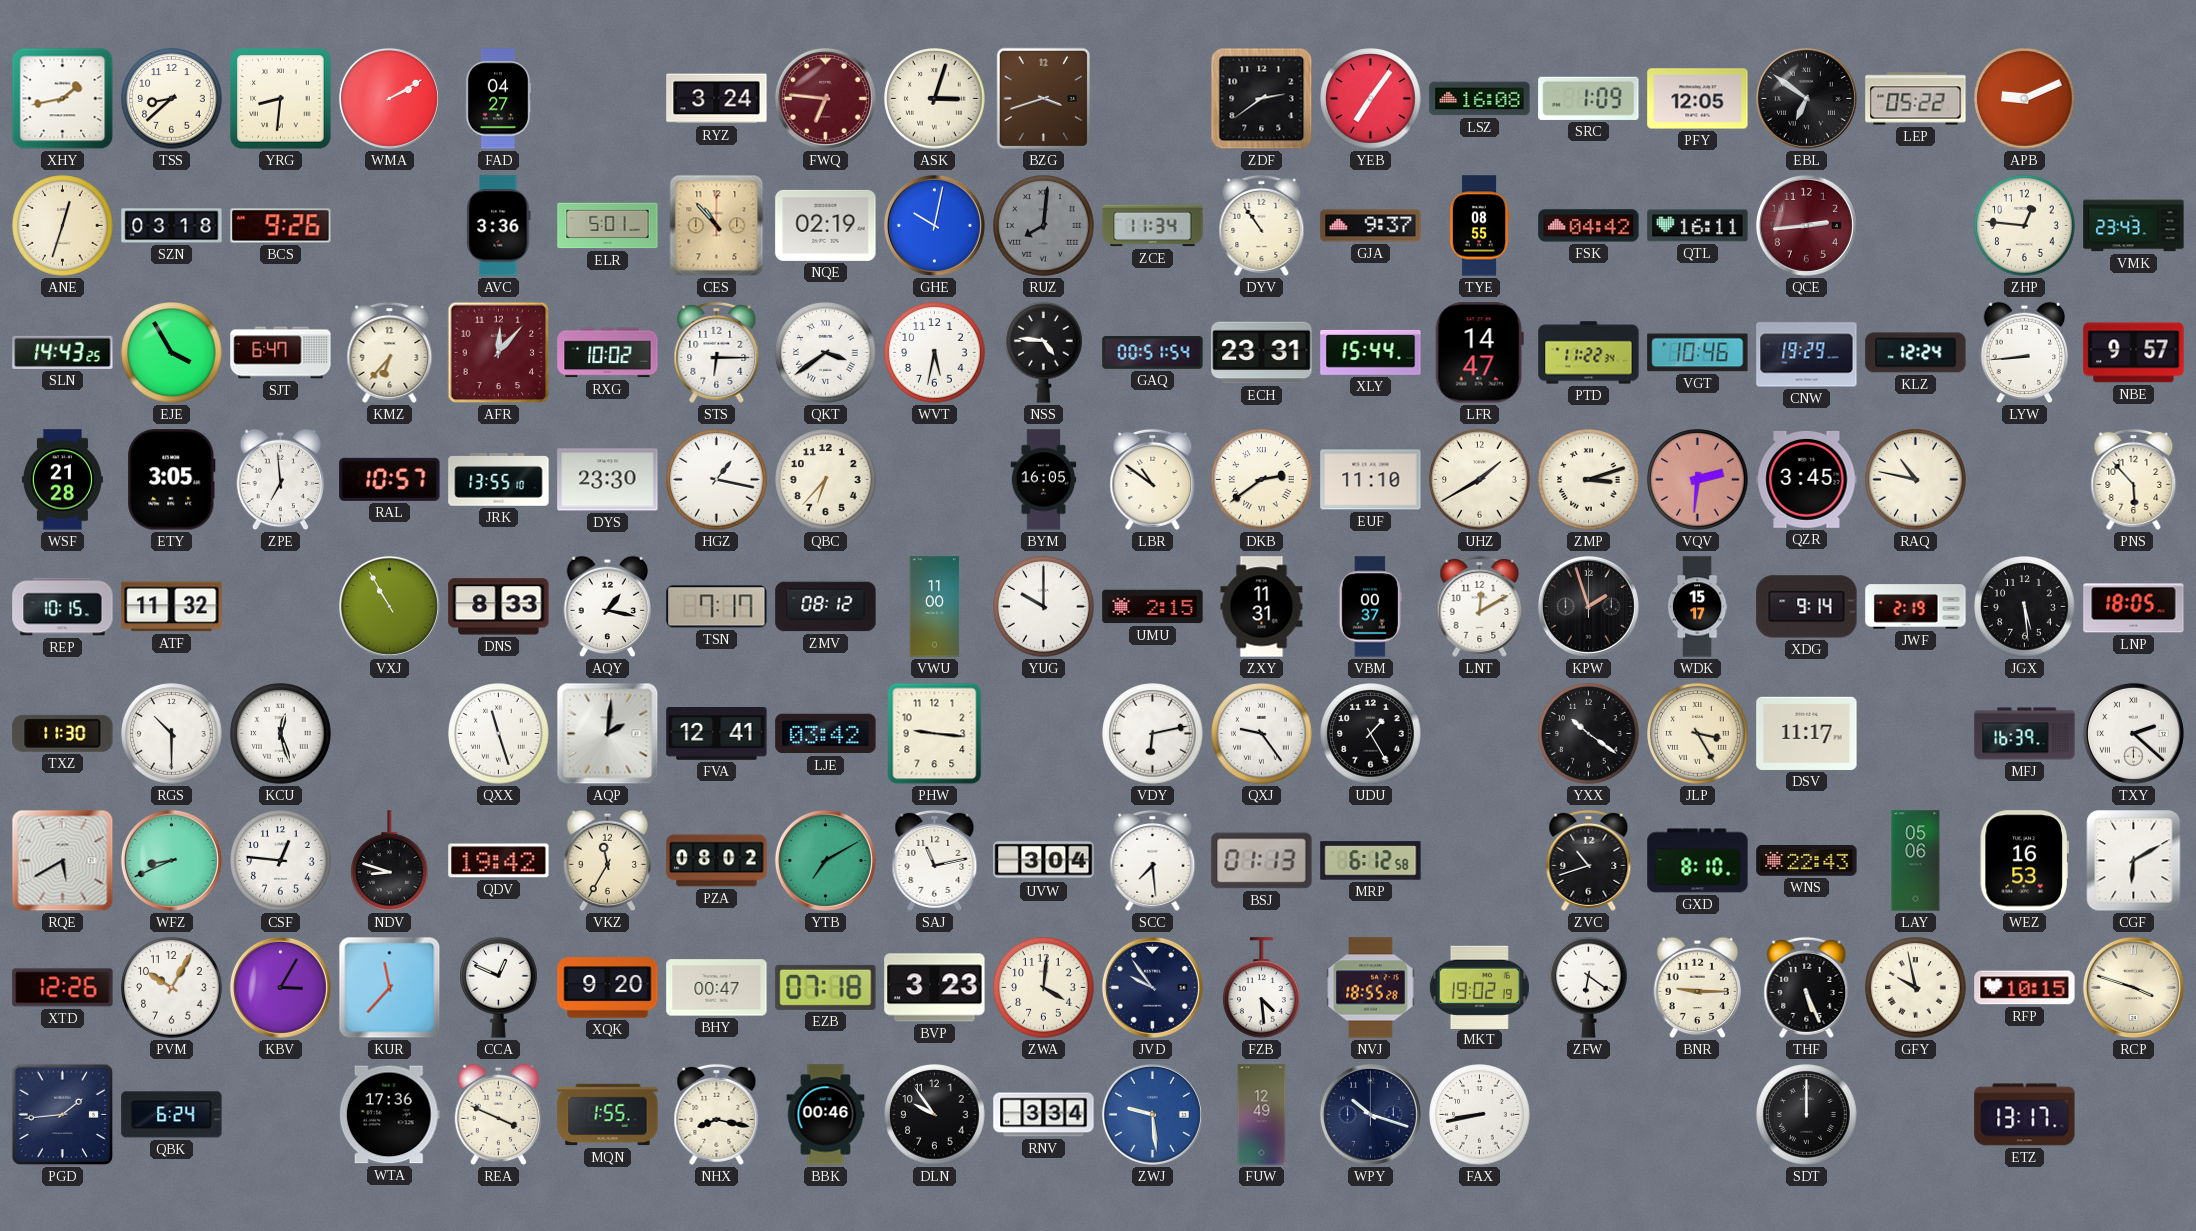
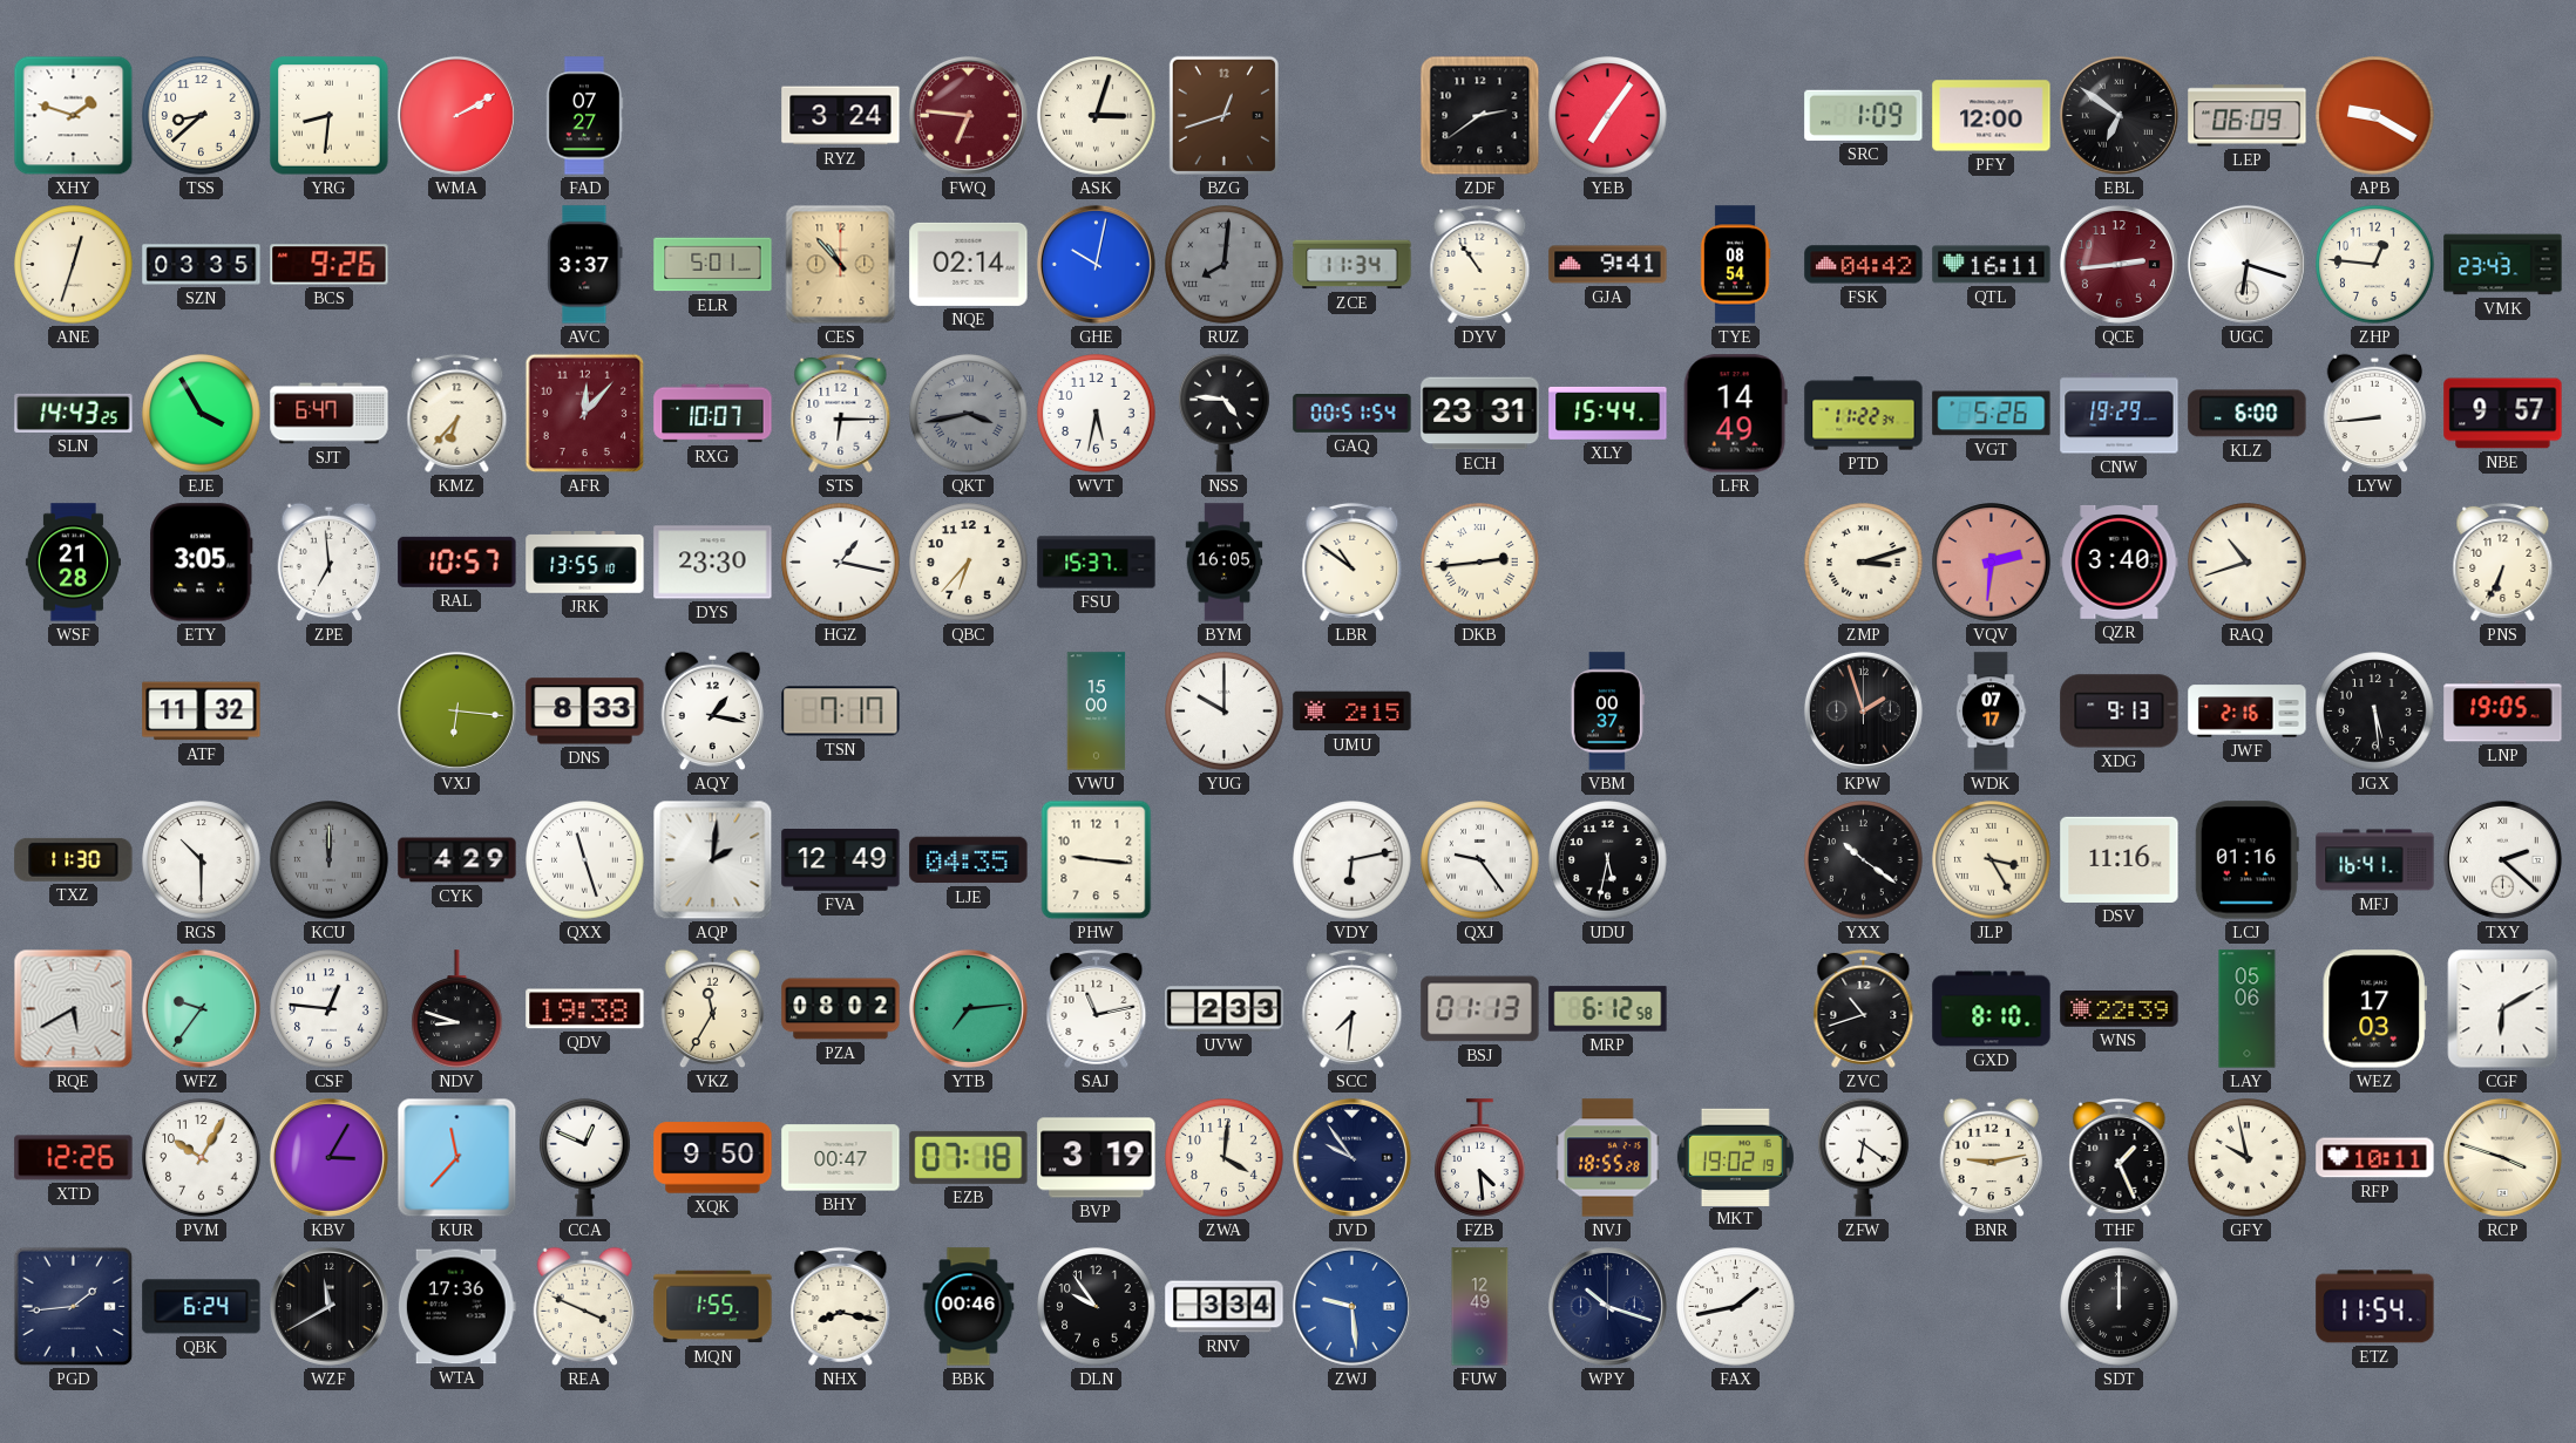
XHY: 1:43 -> 1:48 (74, 116)
FAD: 04:27 -> 07:27 (584, 116)
BZG: 3:42 -> 12:42 (1223, 115)
LSZ: 16:08 -> none (1480, 99)
PFY: 12:05 -> 12:00 (1992, 116)
LEP: 05:22 -> 06:09 (2248, 116)
APB: 9:11 -> 9:20 (2375, 116)
SZN: 03:18 -> 03:35 (202, 265)
AVC: 3:36 -> 3:37 (585, 265)
NQE: 02:19 -> 02:14 (969, 264)
GJA: 9:37 -> 9:41 (1608, 265)
TYE: 08:55 -> 08:54 (1735, 265)
UGC: none -> 6:18 (2246, 264)
RXG: 10:02 -> 10:07 (713, 414)
QKT: 3:39 -> 3:43 (969, 414)
QKT dial: white -> grey (969, 414)
LFR: 14:47 -> 14:49 (1735, 414)
VGT: 10:46 -> 5:26 (1992, 414)
KLZ: 12:24 -> 6:00 (2248, 414)
FSU: none -> 15:37 (1097, 563)
DKB: 2:39 -> 2:44 (1480, 563)
EUF: 11:10 -> none (1371, 480)
UHZ: 1:40 -> none (1480, 480)
QZR: 3:45 -> 3:40 (2120, 561)
RAQ: 10:47 -> 10:42 (2248, 563)
PNS: 5:53 -> 6:34 (2503, 561)
REP: 10:15 -> none (63, 607)
VXJ: 10:55 -> 6:16 (456, 710)
ZMV: 08:12 -> none (826, 607)
VWU: 11:00 -> 15:00 (1097, 712)
ZXY: 11:31 -> none (1262, 607)
LNT: 12:10 -> none (1480, 606)
WDK: 15:17 -> 07:17 (1991, 712)
XDG: 9:14 -> 9:13 (2120, 712)
JWF: 2:19 -> 2:16 (2248, 712)
LNP: 18:05 -> 19:05 (2503, 712)
KCU: 12:27 -> 12:00 (330, 860)
KCU dial: white -> grey (330, 860)
CYK: none -> 4:29 (457, 860)
FVA: 12:41 -> 12:49 (841, 860)
LJE: 03:42 -> 04:35 (969, 860)
UDU: 1:25 -> 5:32 (1608, 860)
DSV: 11:17 -> 11:16 (2120, 859)
LCJ: none -> 01:16 (2246, 860)
MFJ: 16:39 -> 16:41 (2375, 860)
WFZ: 8:41 -> 9:36 (201, 1008)
QDV: 19:42 -> 19:38 (585, 1009)
YTB: 7:10 -> 7:14 (968, 1008)
UVW: 3:04 -> 2:33 (1225, 1009)
SCC: 7:29 -> 7:31 (1353, 1008)
WNS: 22:43 -> 22:39 (2120, 1009)
WEZ: 16:53 -> 17:03 (2374, 1009)
XQK: 9:20 -> 9:50 (713, 1158)
BVP: 3:23 -> 3:19 (1097, 1158)
BNR: 9:15 -> 9:13 (1992, 1158)
THF: 5:26 -> 1:26 (2120, 1157)
RFP: 10:15 -> 10:11 (2375, 1158)
WZF: none -> 11:40 (328, 1306)
FAX: 8:43 -> 1:43 (1736, 1307)
ETZ: 13:17 -> 11:54 (2375, 1307)
